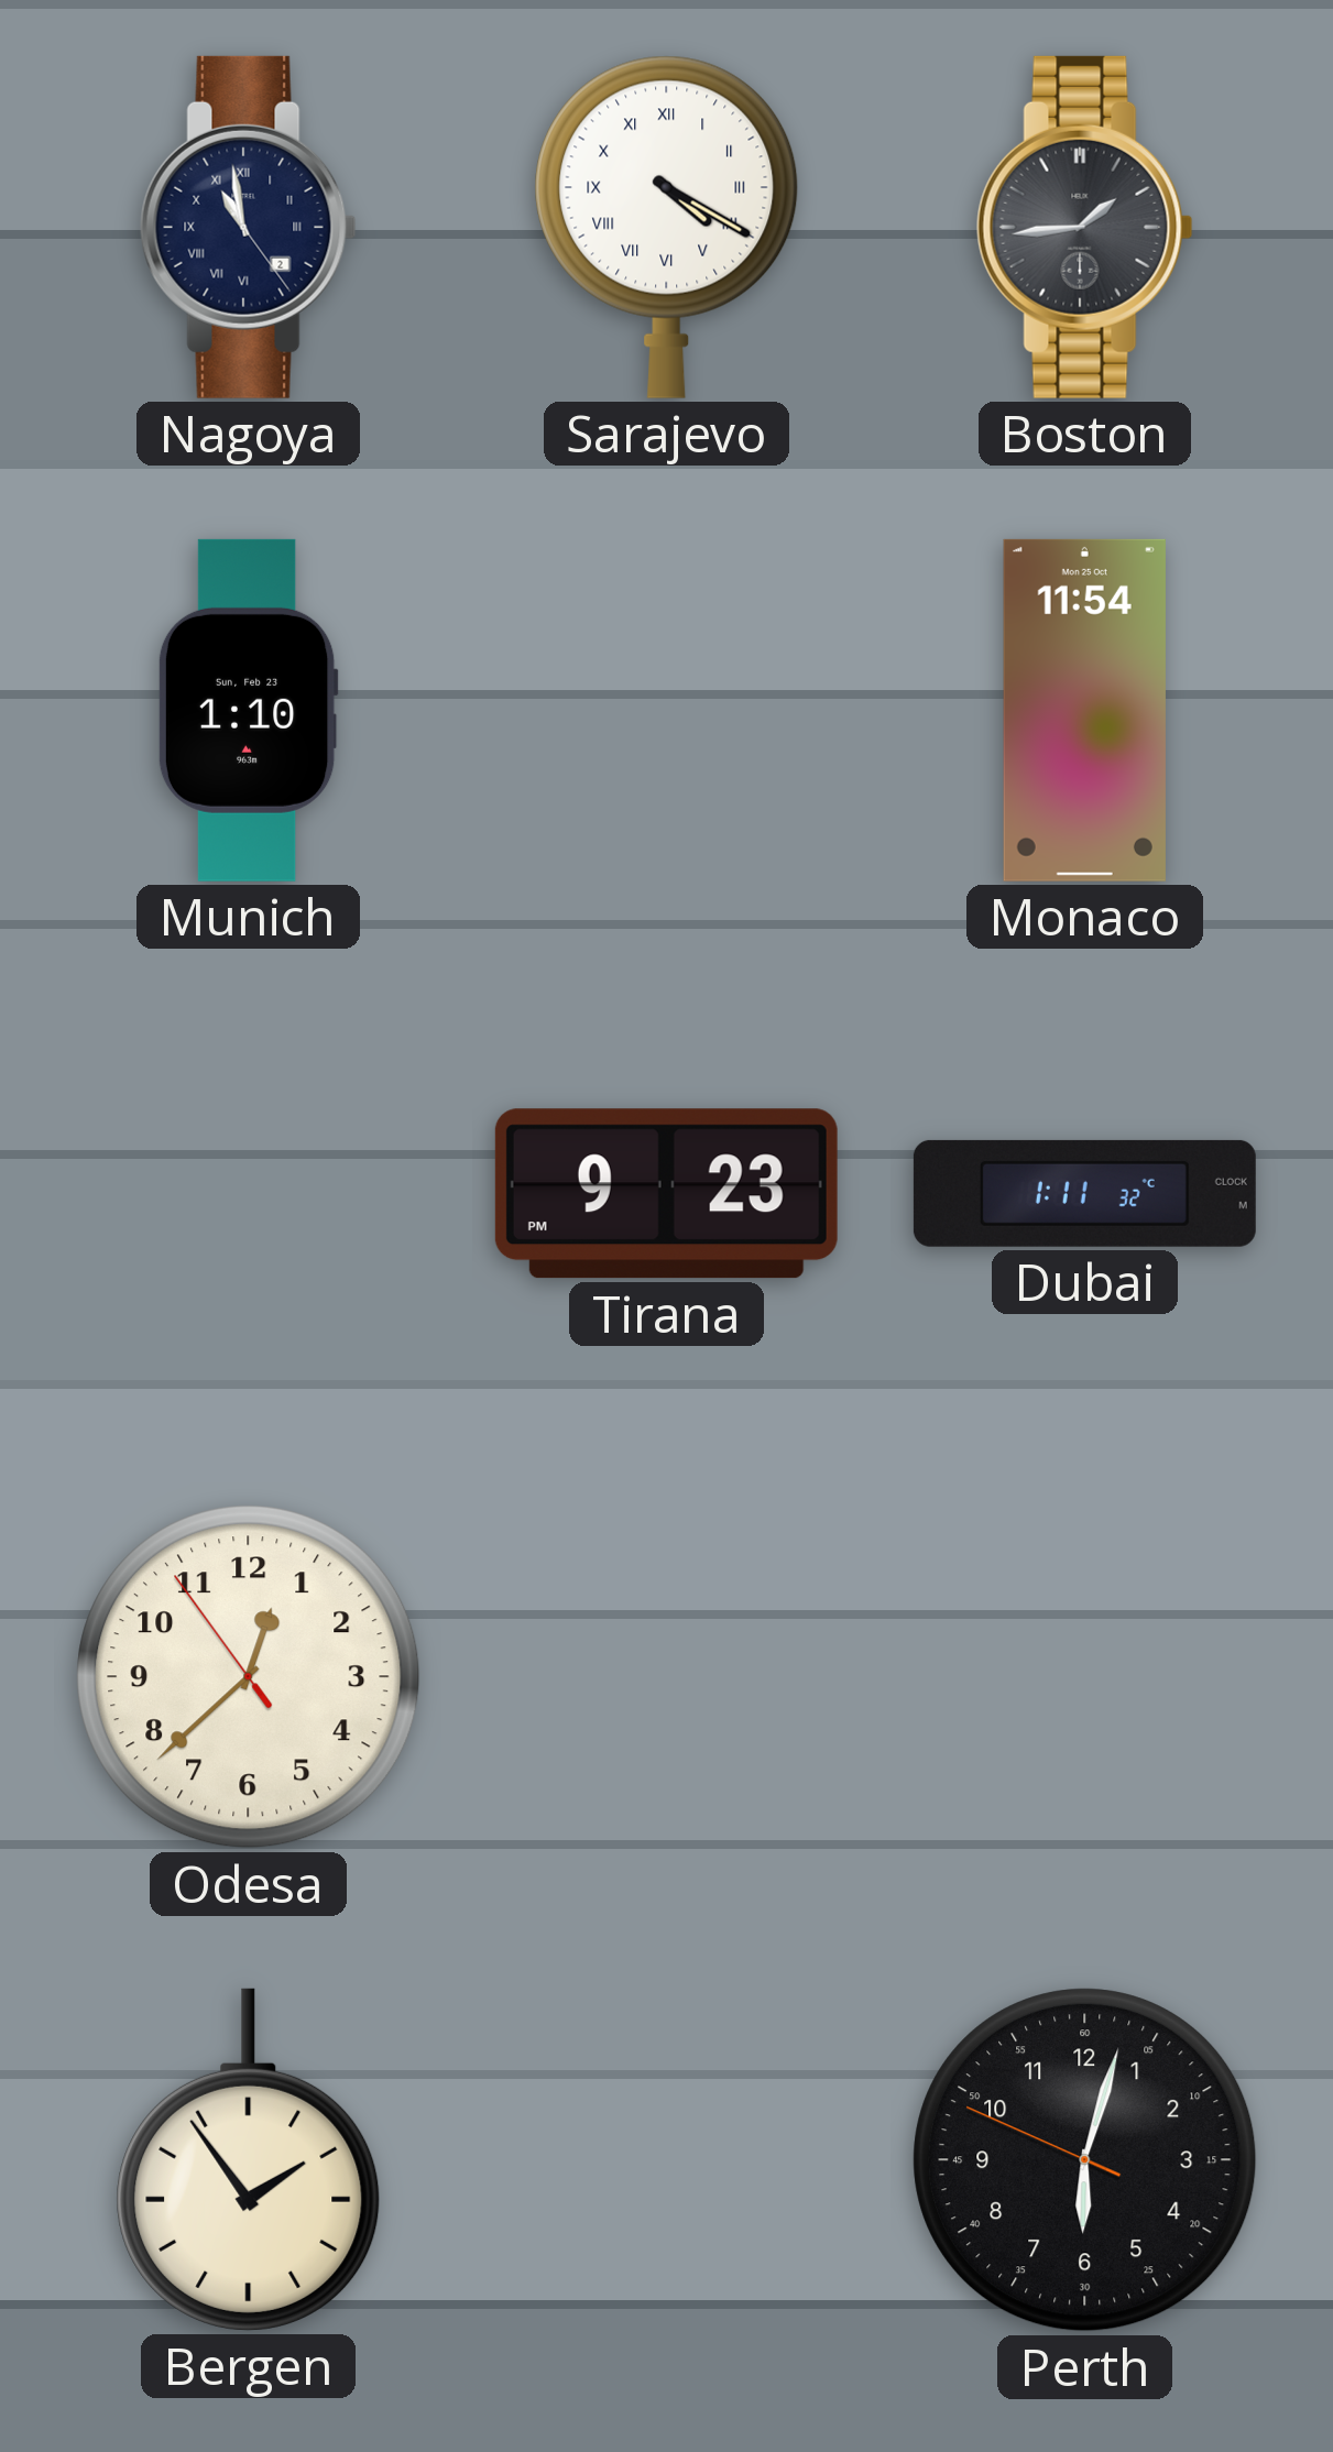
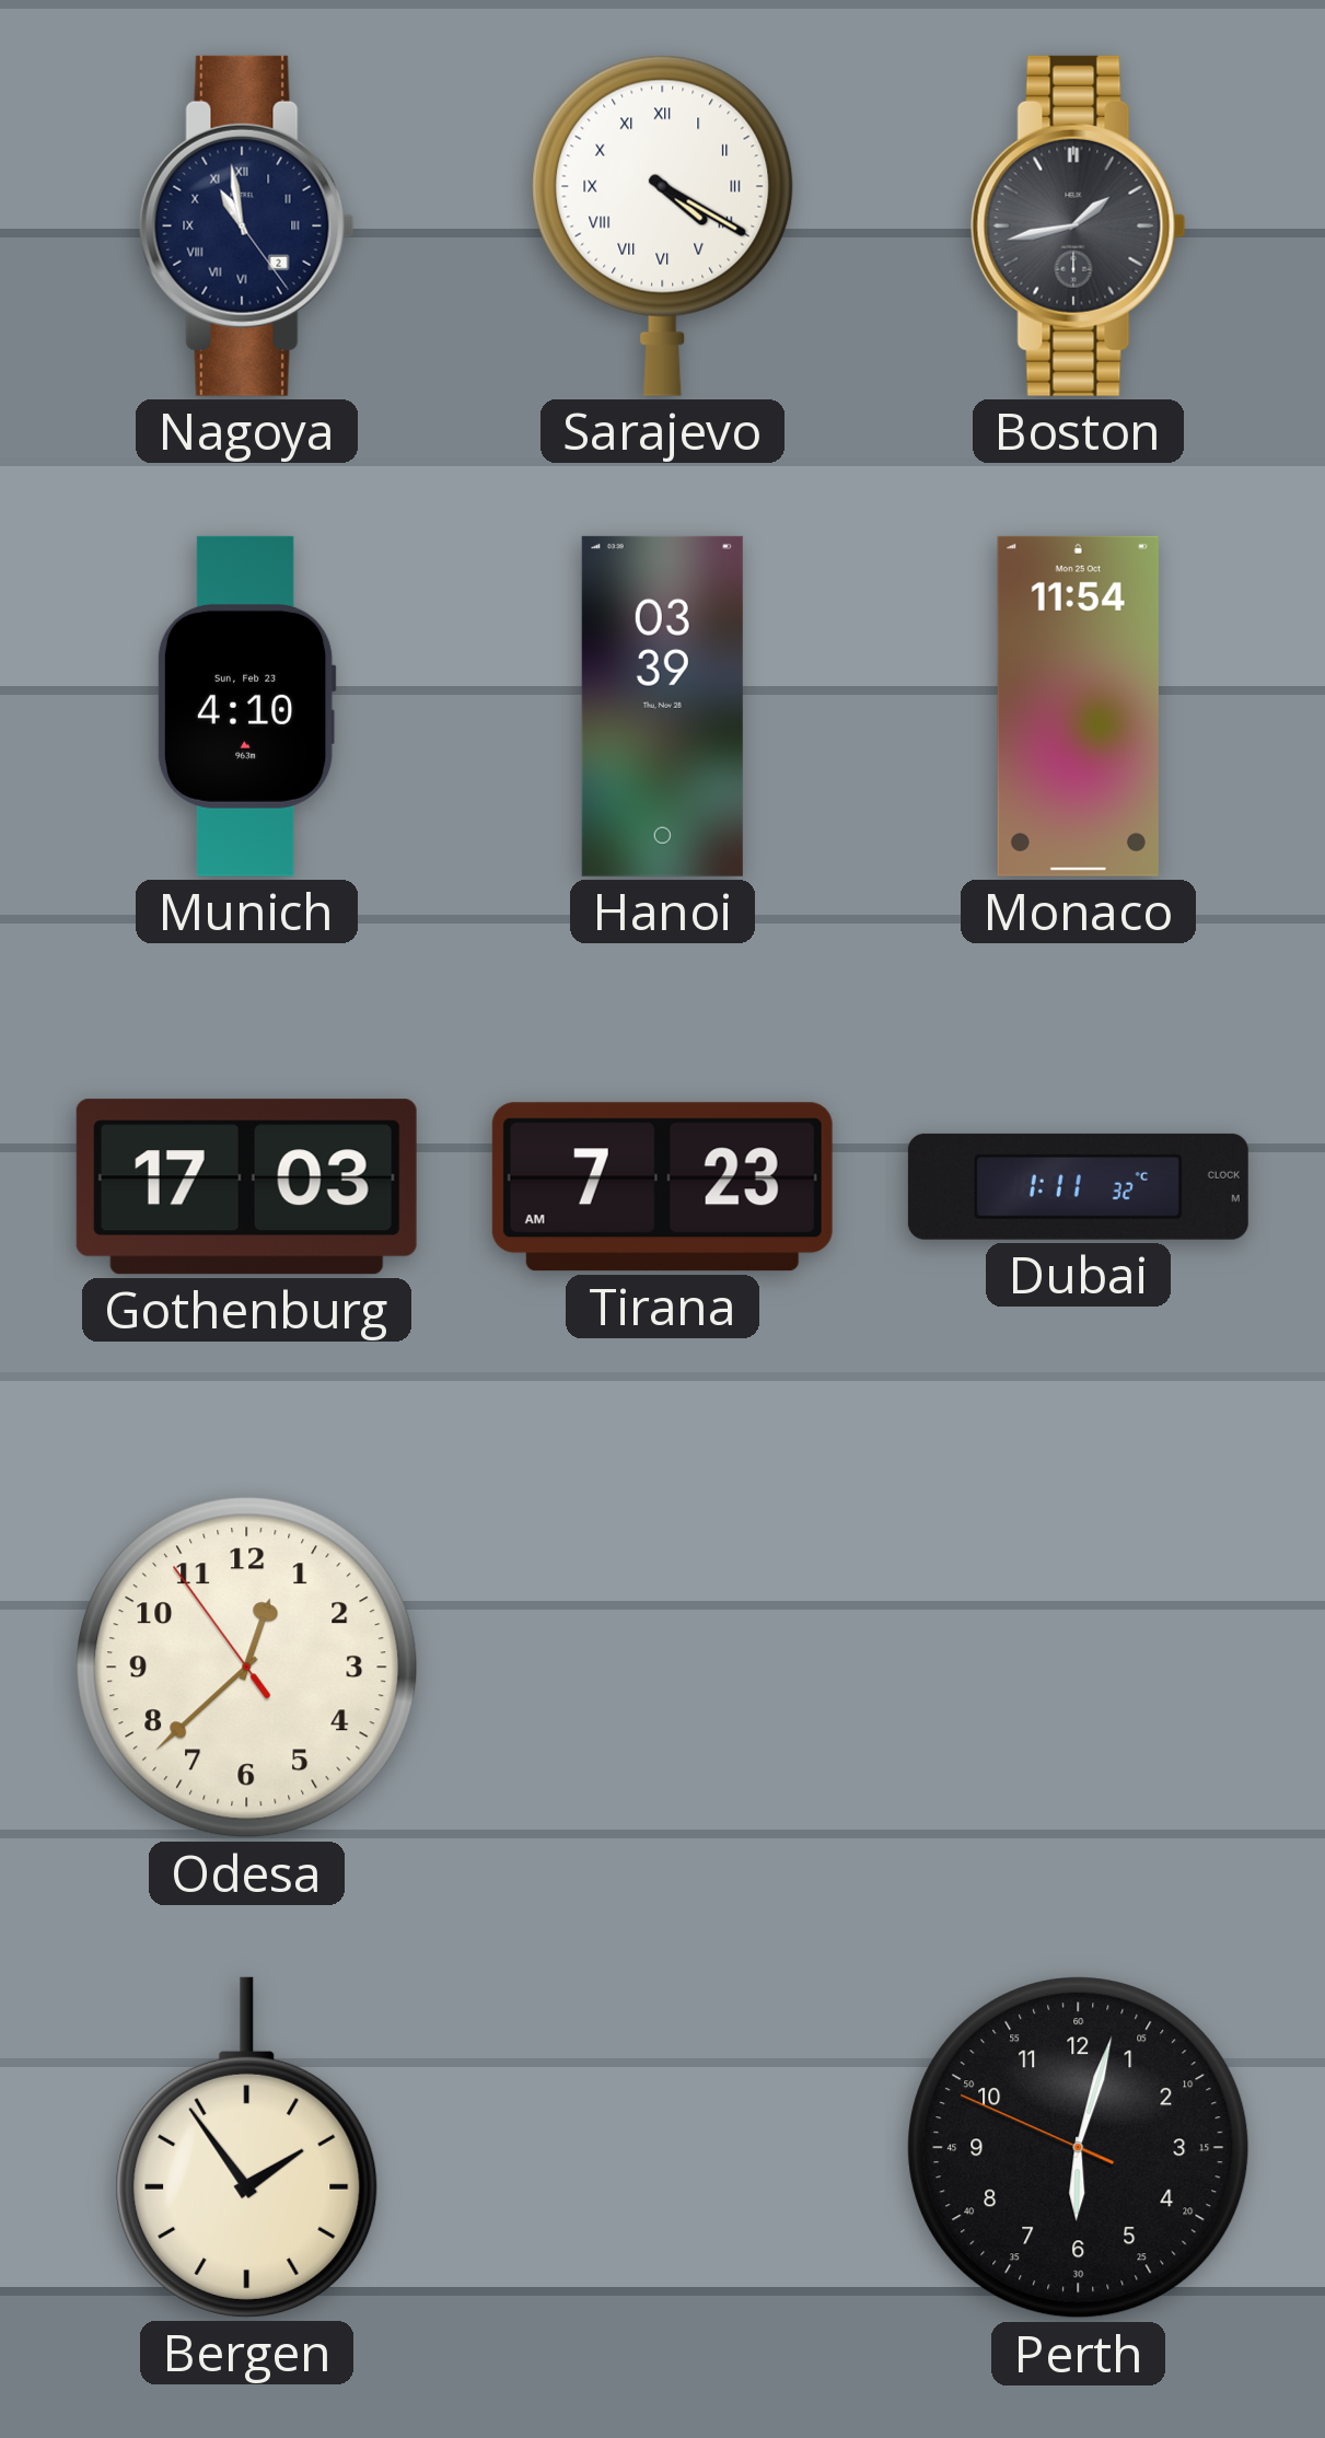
Boston: 1:44 -> 1:43 (1078, 225)
Munich: 1:10 -> 4:10 (246, 706)
Hanoi: none -> 03:39 (662, 706)
Gothenburg: none -> 17:03 (246, 1187)
Tirana: 9:23 -> 7:23 (662, 1187)
